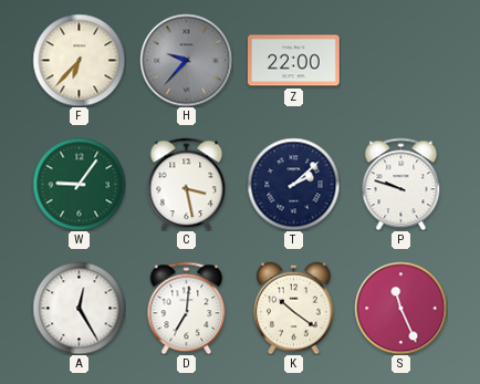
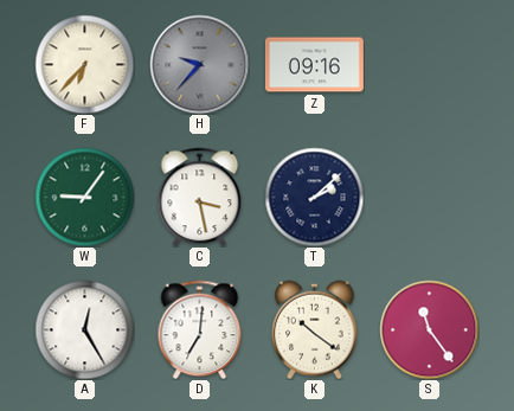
Z: 22:00 -> 09:16 (314, 65)
P: 9:48 -> none (401, 184)
S: 11:26 -> 11:24 (429, 329)
